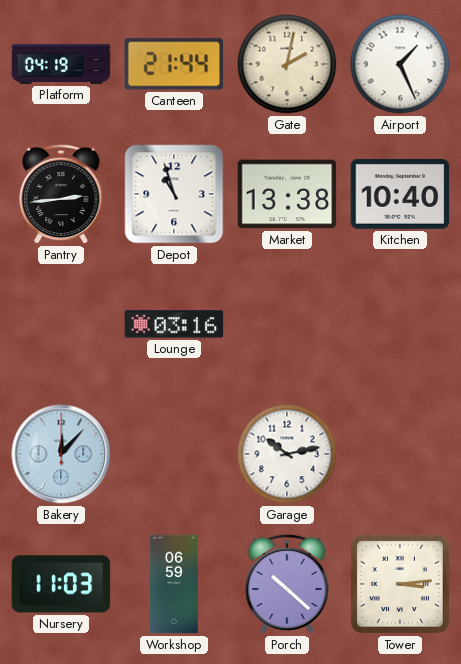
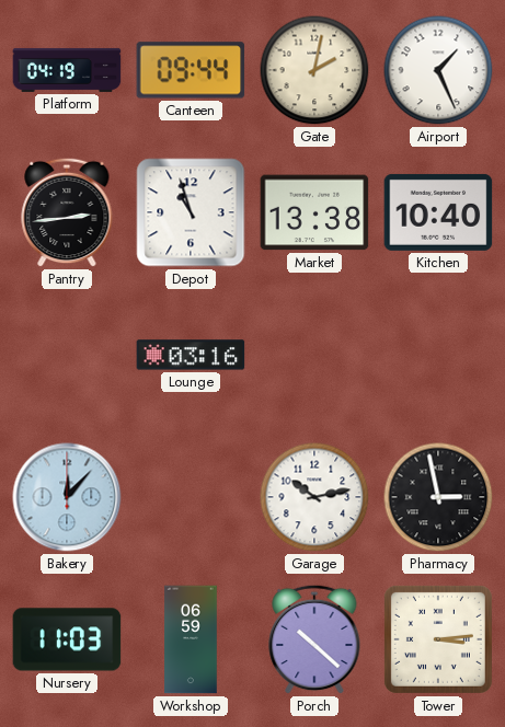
Canteen: 21:44 -> 09:44 (191, 70)
Pharmacy: none -> 2:58 (438, 497)
